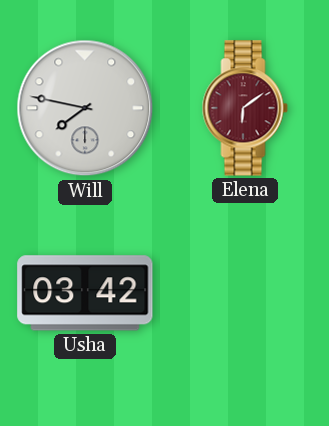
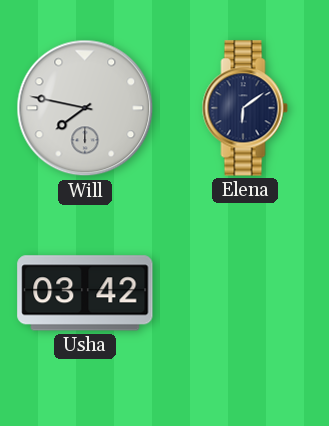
Elena dial: burgundy -> navy (245, 108)
